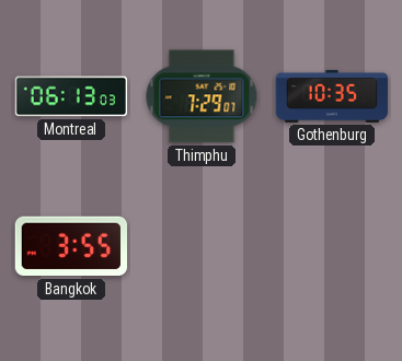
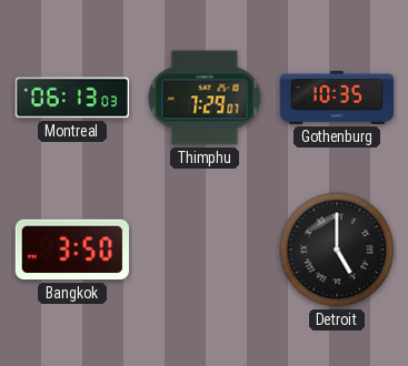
Bangkok: 3:55 -> 3:50 (71, 250)
Detroit: none -> 5:00 (337, 250)
